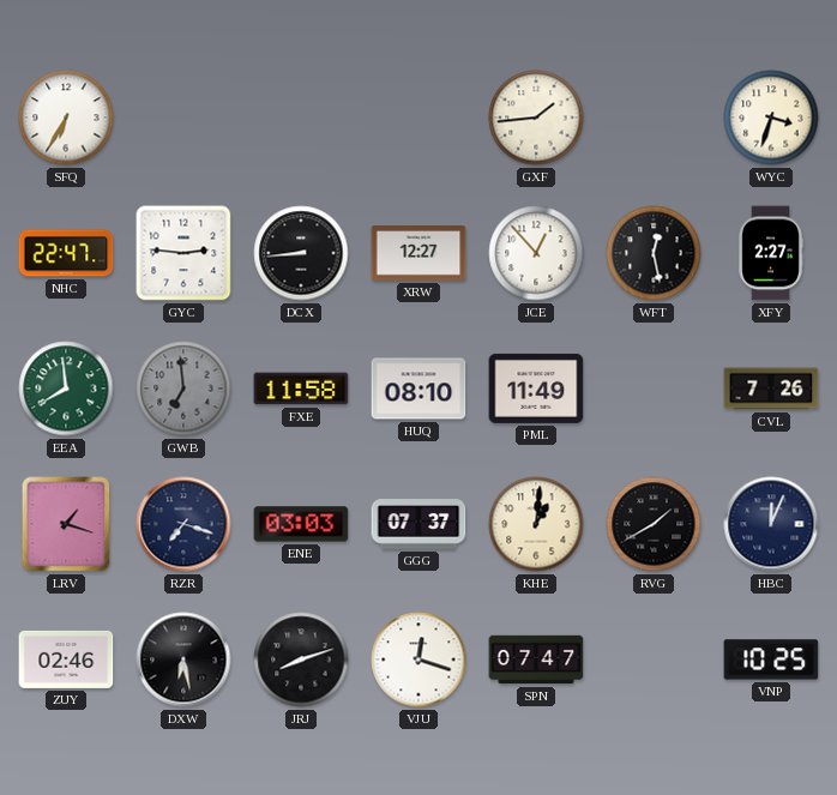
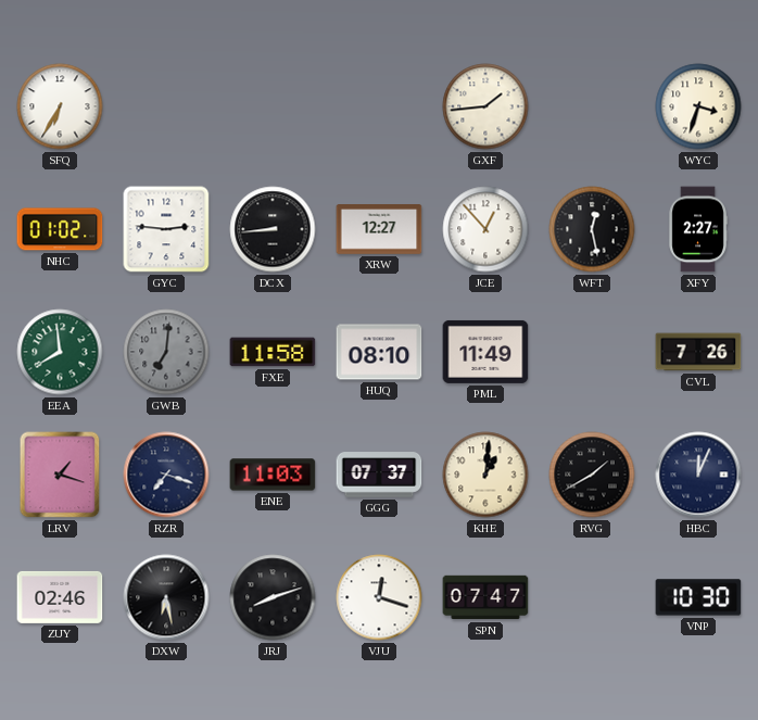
NHC: 22:47 -> 01:02 (60, 229)
GWB: 6:59 -> 7:01 (166, 352)
ENE: 03:03 -> 11:03 (273, 475)
VNP: 10:25 -> 10:30 (698, 597)
